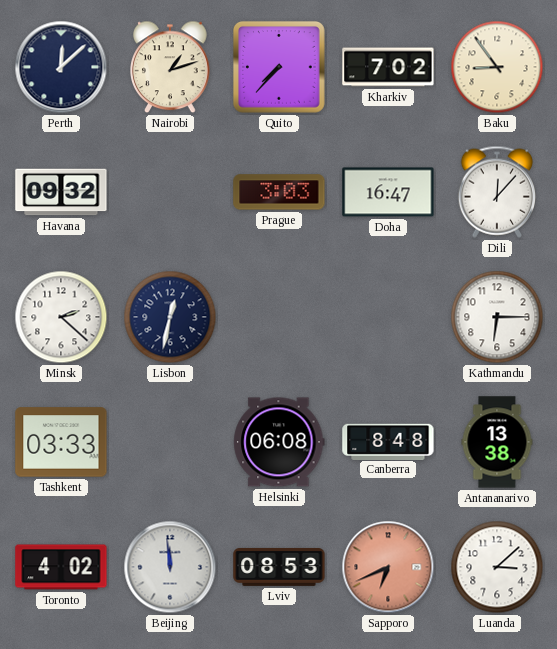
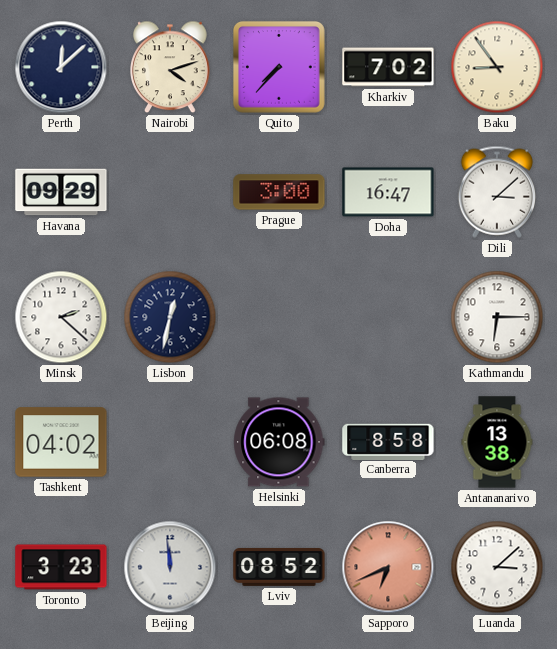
Nairobi: 1:12 -> 4:12 (171, 67)
Havana: 09:32 -> 09:29 (61, 192)
Prague: 3:03 -> 3:00 (279, 192)
Dili: 12:07 -> 3:08 (496, 192)
Tashkent: 03:33 -> 04:02 (61, 442)
Canberra: 8:48 -> 8:58 (388, 441)
Toronto: 4:02 -> 3:23 (61, 567)
Lviv: 08:53 -> 08:52 (279, 567)
